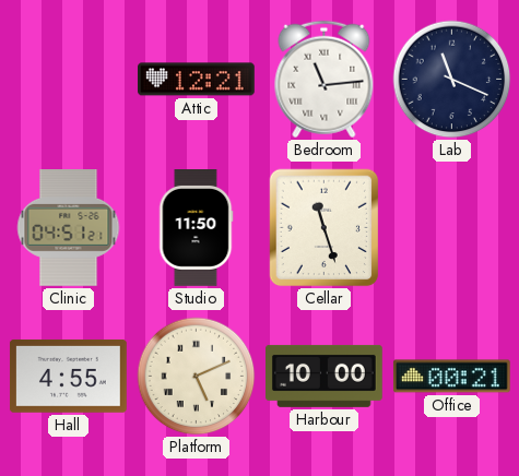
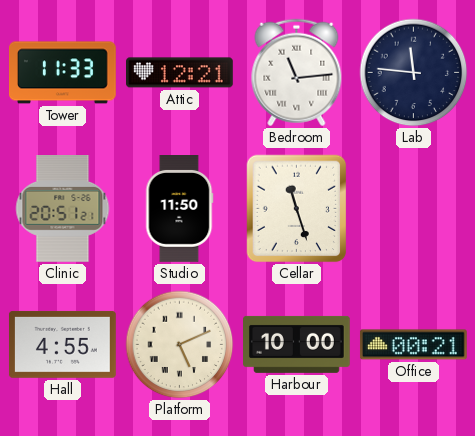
Tower: none -> 11:33 (63, 73)
Lab: 11:19 -> 11:46 (414, 73)
Clinic: 04:51 -> 20:51 (63, 209)
